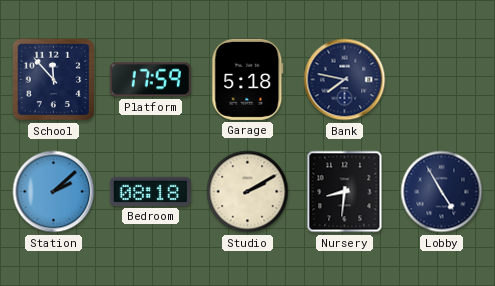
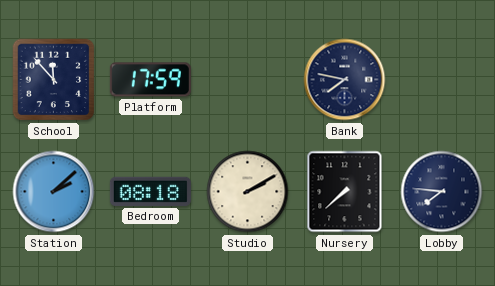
Garage: 5:18 -> none (248, 79)
Nursery: 8:31 -> 7:38 (345, 192)
Lobby: 4:55 -> 7:46 (442, 192)
